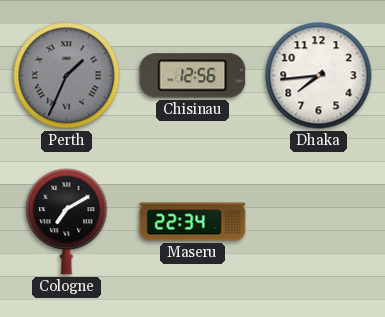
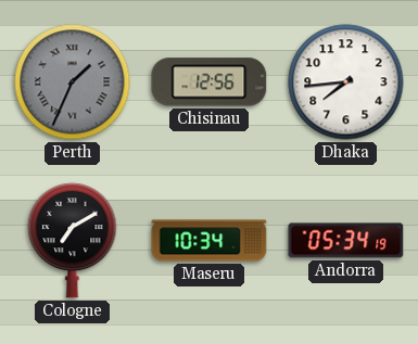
Maseru: 22:34 -> 10:34 (210, 241)
Andorra: none -> 05:34 (346, 241)
